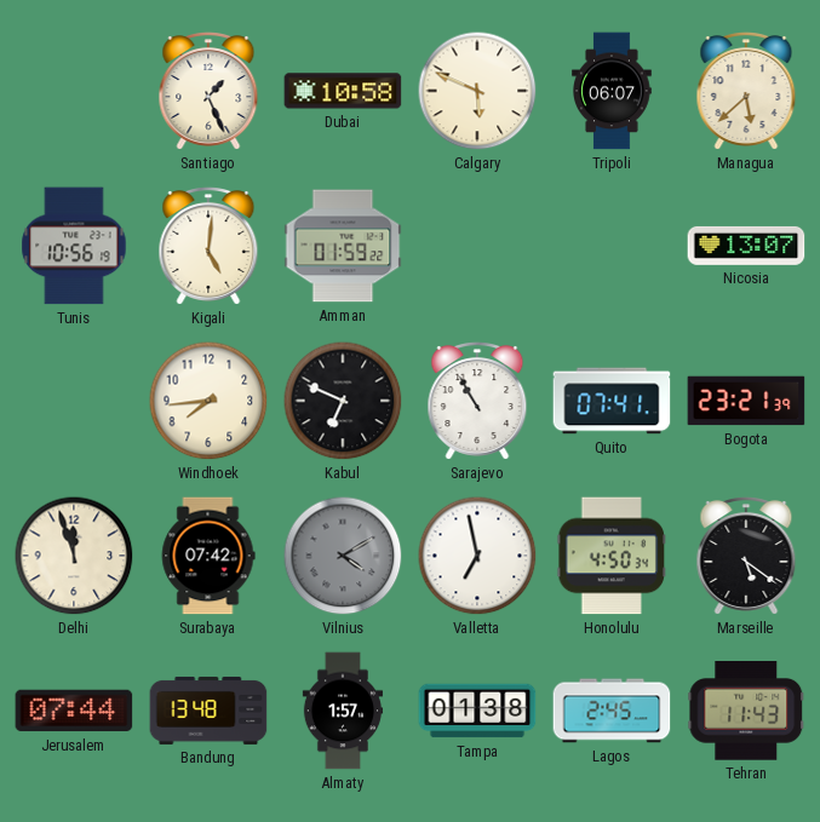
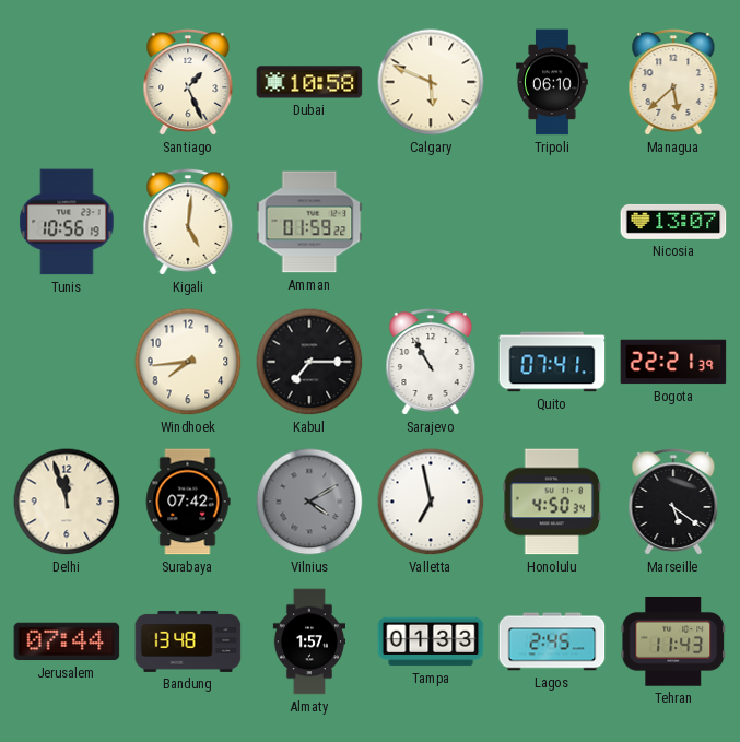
Tripoli: 06:07 -> 06:10 (553, 82)
Kabul: 6:49 -> 7:15 (309, 362)
Bogota: 23:21 -> 22:21 (673, 362)
Tampa: 01:38 -> 01:33 (431, 641)
